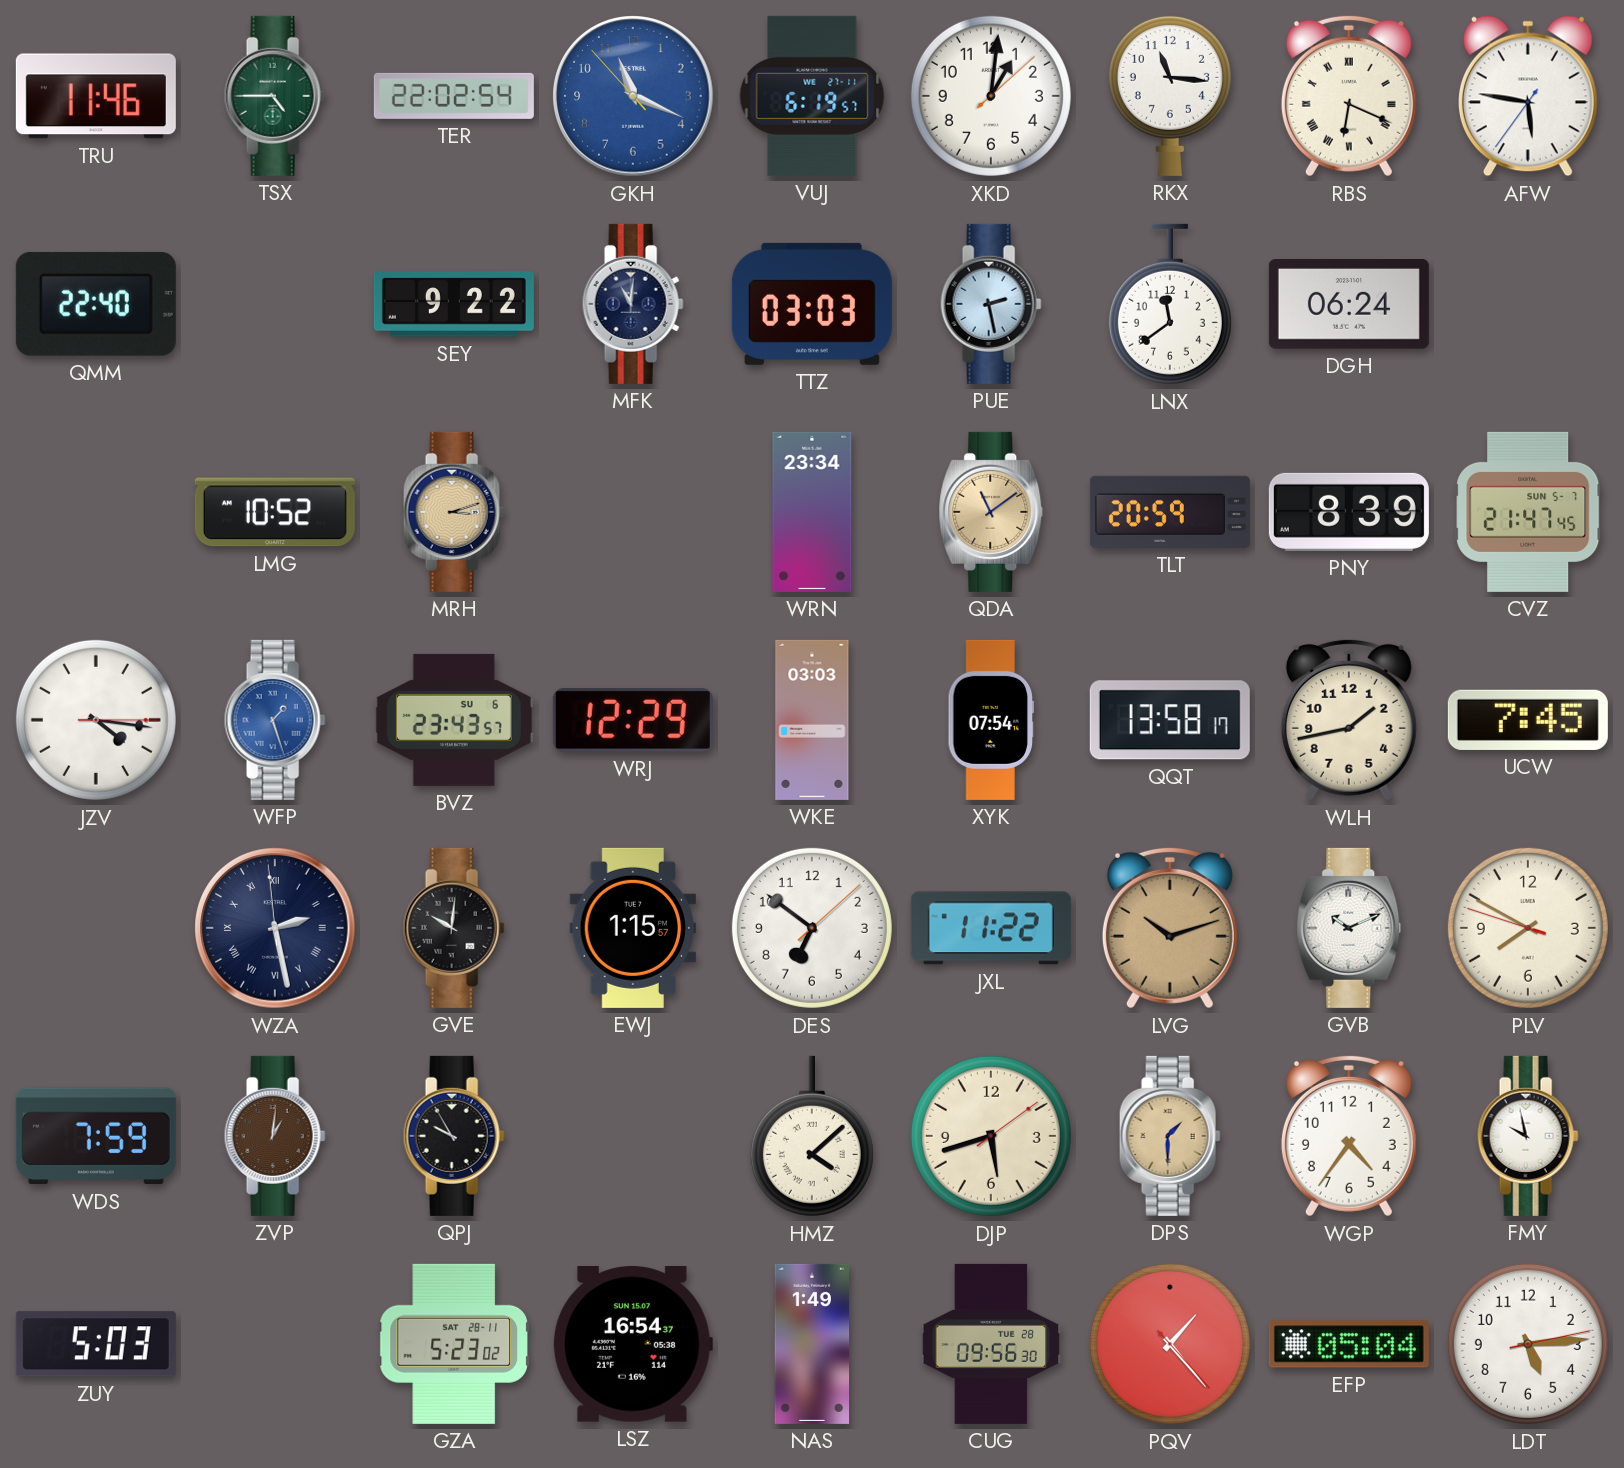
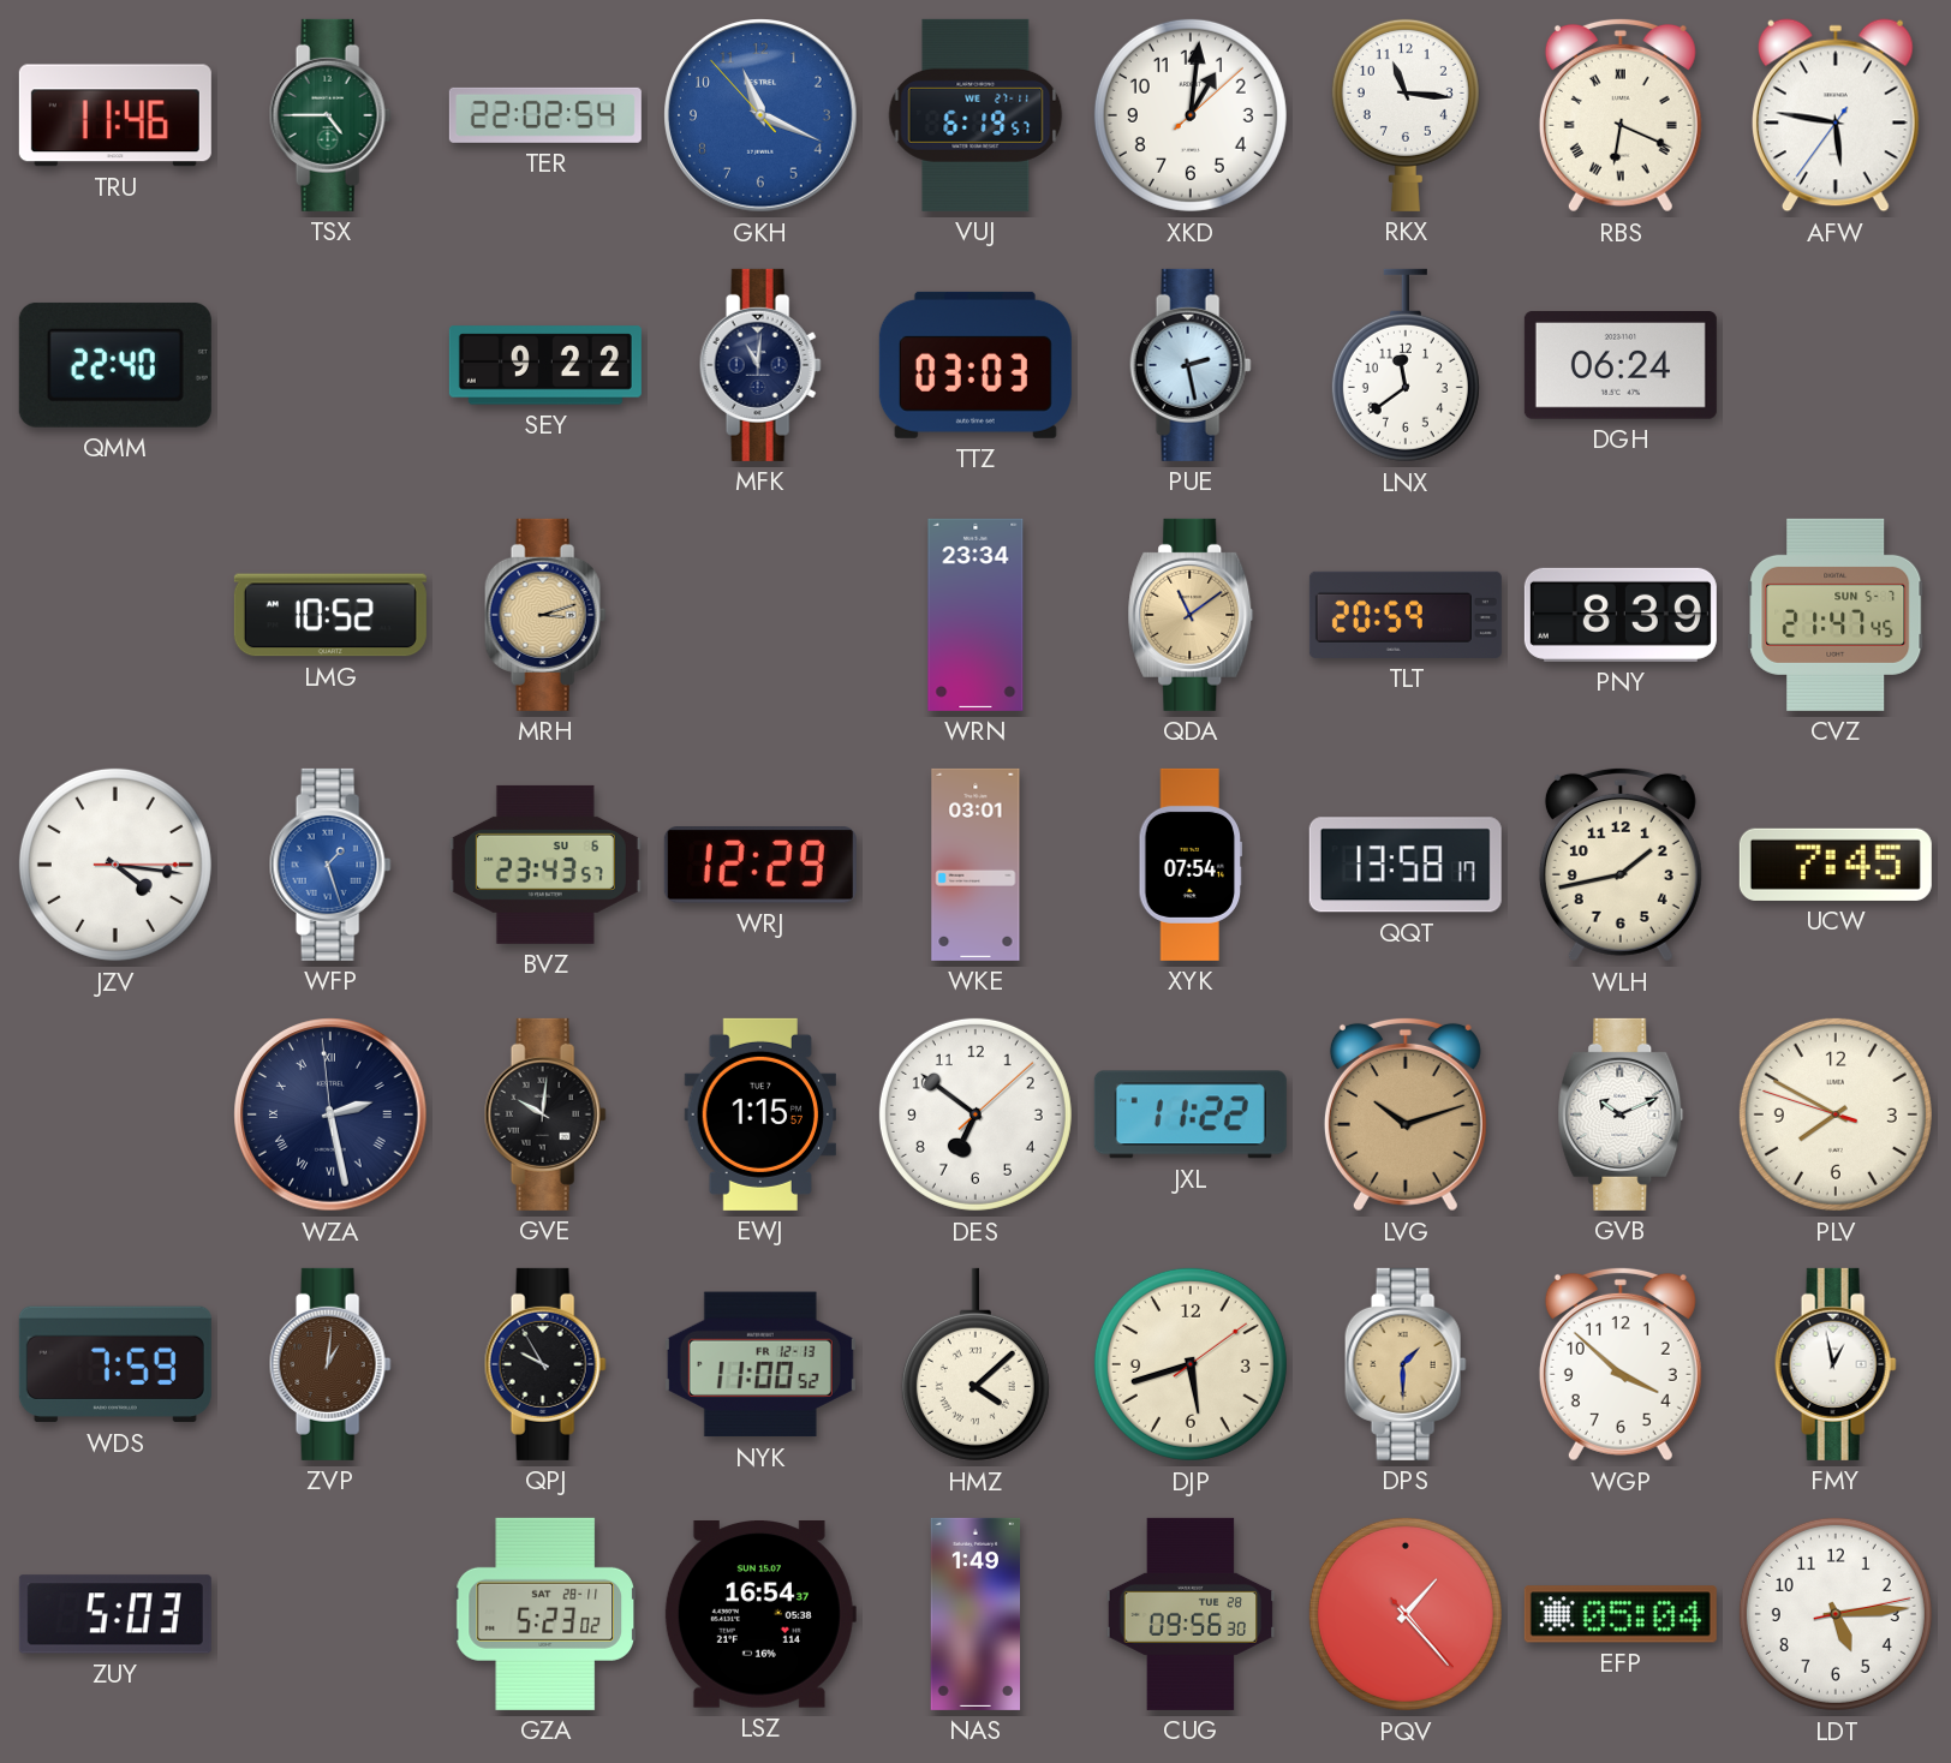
WKE: 03:03 -> 03:01 (976, 865)
NYK: none -> 11:00 (760, 1364)
WGP: 4:36 -> 3:52 (1621, 1364)
FMY: 9:58 -> 12:58 (1836, 1364)
